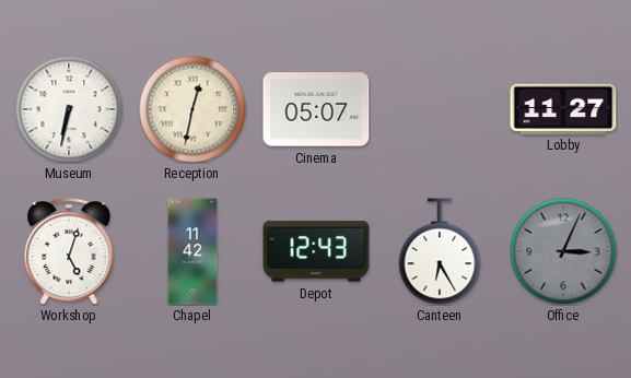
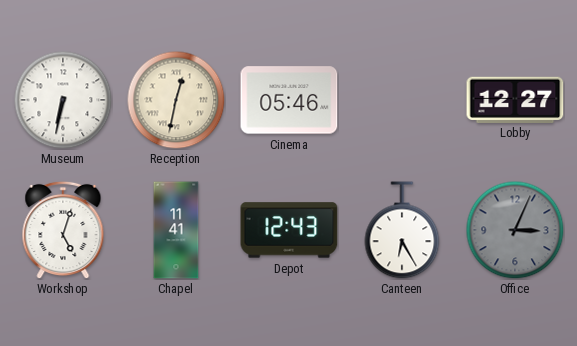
Cinema: 05:07 -> 05:46 (289, 100)
Lobby: 11:27 -> 12:27 (515, 99)
Chapel: 11:42 -> 11:41 (176, 230)
